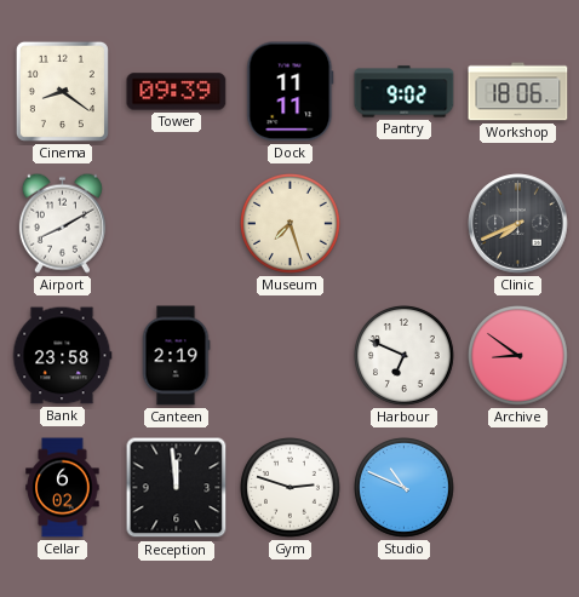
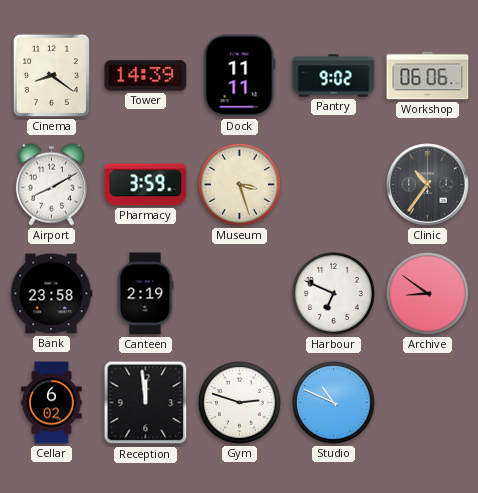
Tower: 09:39 -> 14:39 (146, 76)
Workshop: 18:06 -> 06:06 (428, 76)
Pharmacy: none -> 3:59 (146, 185)
Museum: 7:27 -> 3:27 (240, 185)
Clinic: 7:41 -> 10:36 (428, 185)
